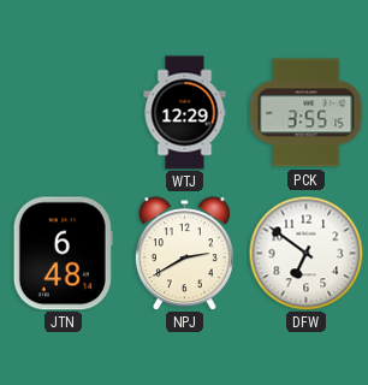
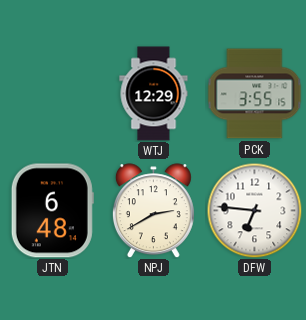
DFW: 6:51 -> 6:46 (254, 210)
